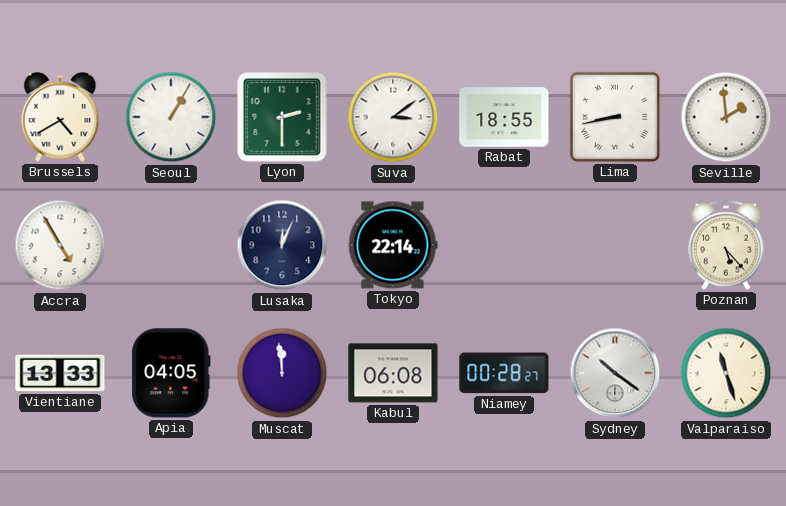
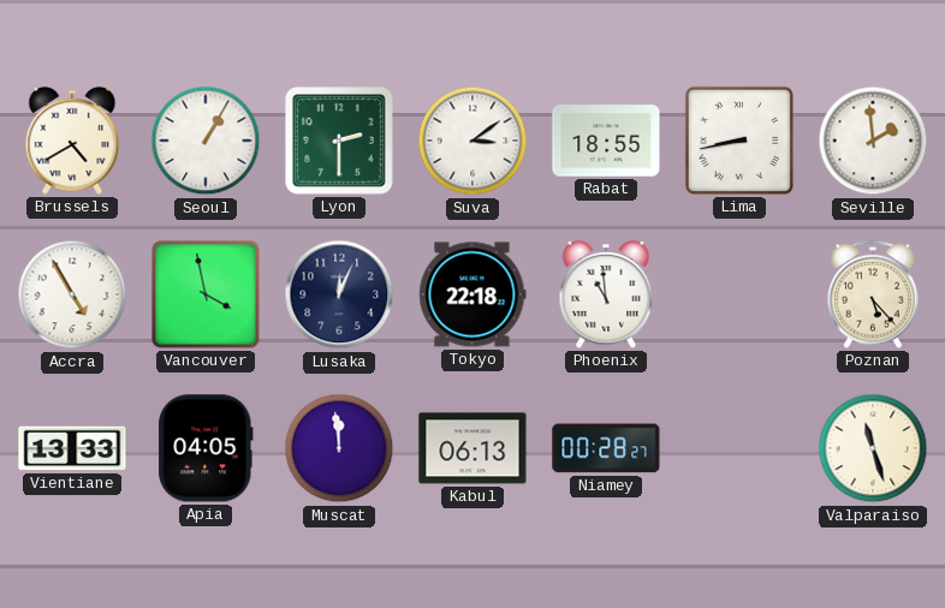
Vancouver: none -> 3:58 (206, 294)
Tokyo: 22:14 -> 22:18 (472, 294)
Phoenix: none -> 10:59 (606, 294)
Kabul: 06:08 -> 06:13 (472, 448)
Sydney: 10:21 -> none (615, 373)
